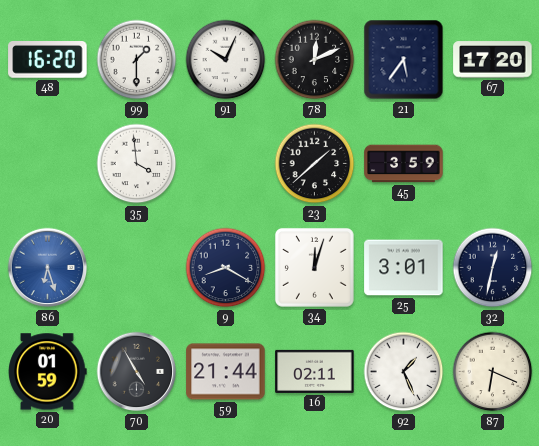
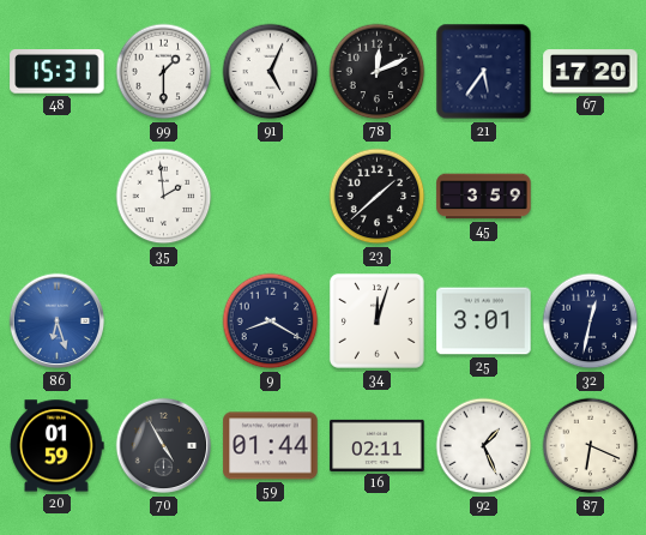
48: 16:20 -> 15:31 (58, 72)
91: 10:04 -> 5:04 (271, 72)
35: 3:59 -> 1:59 (164, 197)
59: 21:44 -> 01:44 (271, 446)
